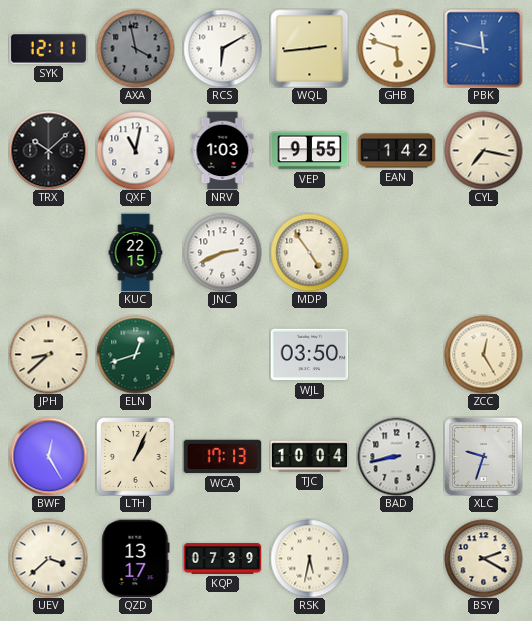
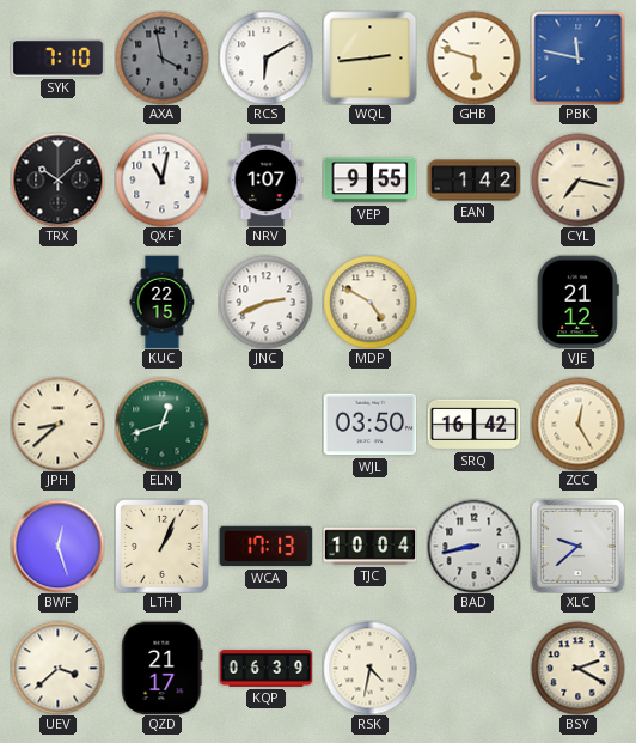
SYK: 12:11 -> 7:10 (57, 59)
NRV: 1:03 -> 1:07 (267, 179)
MDP: 4:54 -> 4:50 (369, 302)
VJE: none -> 21:12 (577, 302)
SRQ: none -> 16:42 (473, 425)
BWF: 12:25 -> 12:27 (57, 546)
XLC: 9:33 -> 9:38 (577, 546)
QZD: 13:17 -> 21:17 (163, 668)
KQP: 07:39 -> 06:39 (265, 669)
RSK: 5:32 -> 4:32 (369, 668)
